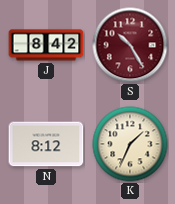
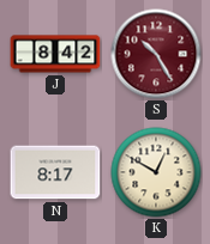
N: 8:12 -> 8:17 (55, 172)
K: 1:34 -> 12:50 (156, 172)
